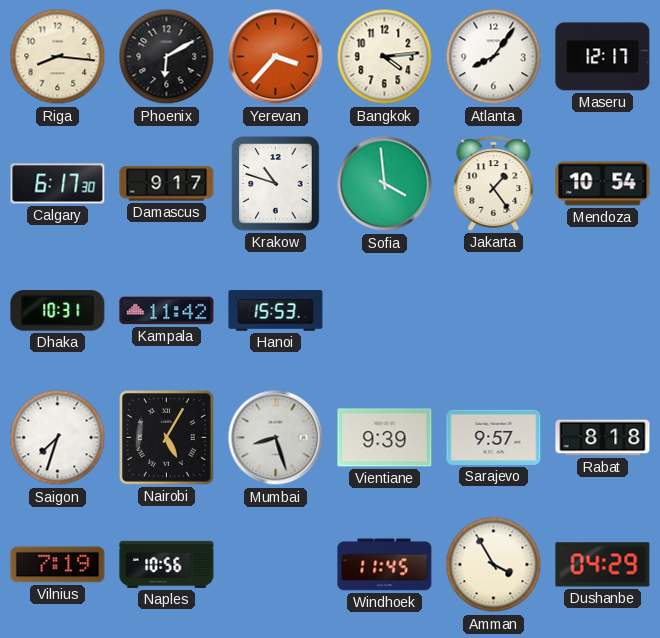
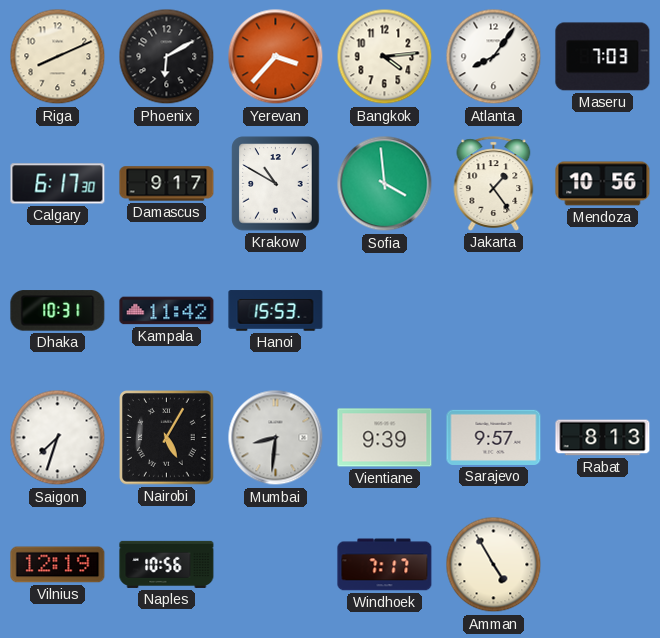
Riga: 8:16 -> 8:11 (58, 57)
Maseru: 12:17 -> 7:03 (603, 57)
Krakow: 10:48 -> 10:50 (276, 184)
Mendoza: 10:54 -> 10:56 (603, 184)
Mumbai: 8:27 -> 8:31 (276, 438)
Rabat: 8:18 -> 8:13 (603, 438)
Vilnius: 7:19 -> 12:19 (58, 565)
Windhoek: 11:45 -> 7:17 (385, 565)
Amman: 3:55 -> 4:55 (494, 565)
Dushanbe: 04:29 -> none (603, 565)
